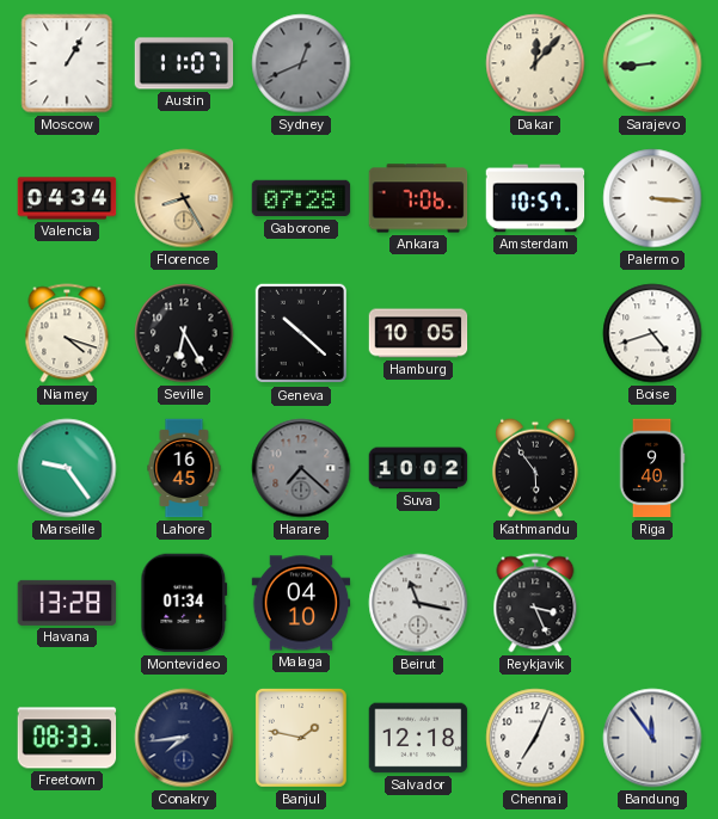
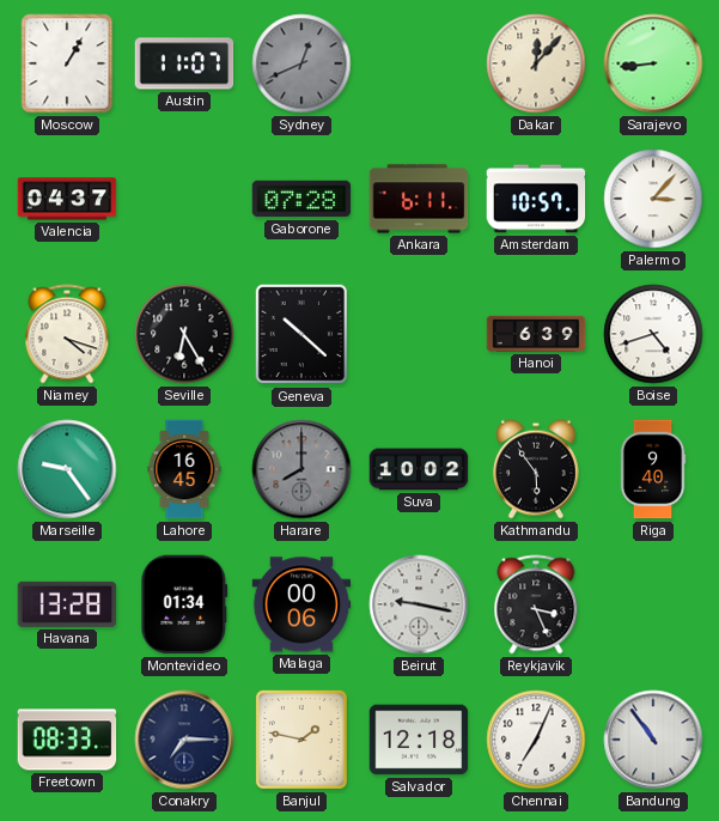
Valencia: 04:34 -> 04:37 (67, 199)
Florence: 8:25 -> none (184, 198)
Ankara: 7:06 -> 6:11 (419, 199)
Palermo: 3:16 -> 3:07 (653, 199)
Hamburg: 10:05 -> none (418, 333)
Hanoi: none -> 6:39 (536, 334)
Harare: 7:22 -> 8:00 (301, 469)
Malaga: 04:10 -> 00:06 (301, 604)
Beirut: 11:17 -> 9:17 (419, 604)
Conakry: 7:44 -> 7:15 (184, 740)
Bandung: 11:54 -> 10:54 (653, 740)
